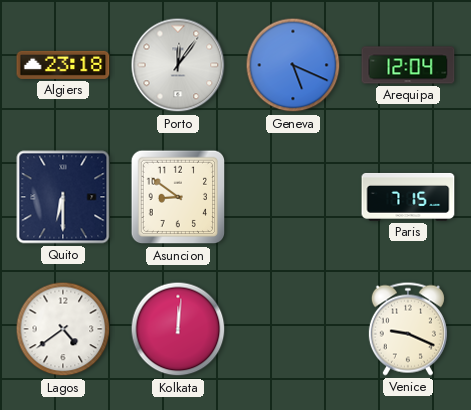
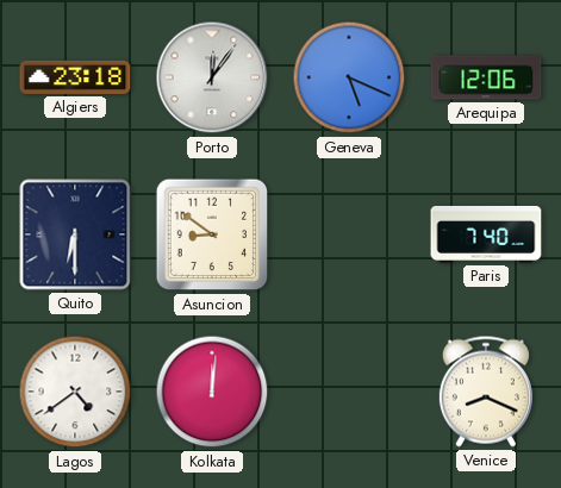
Arequipa: 12:04 -> 12:06 (486, 77)
Paris: 7:15 -> 7:40 (486, 234)
Venice: 9:19 -> 8:19 (486, 392)
